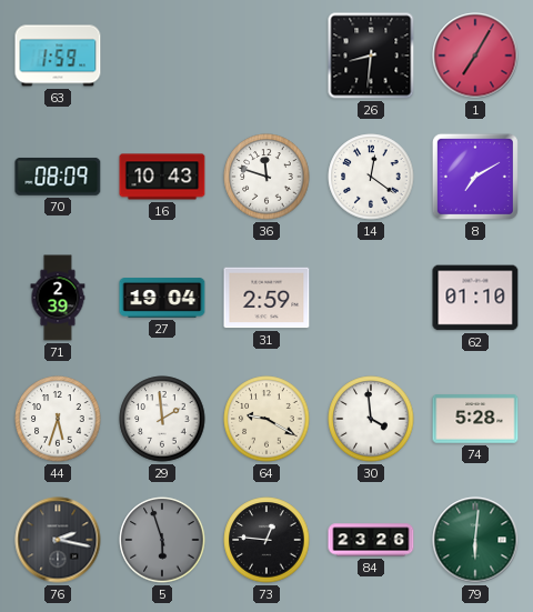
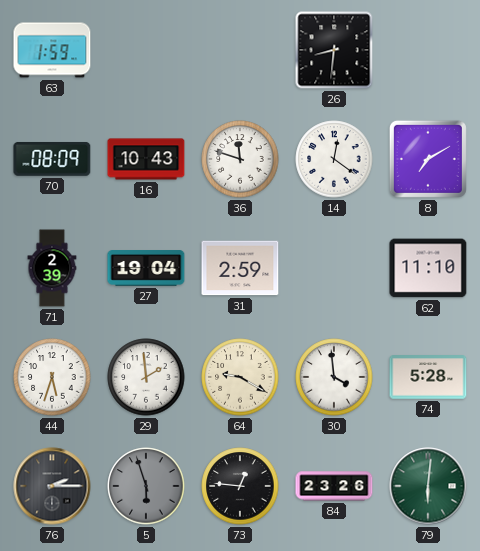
1: 7:05 -> none (475, 56)
62: 01:10 -> 11:10 (428, 268)
76: 2:17 -> 2:15 (52, 486)
